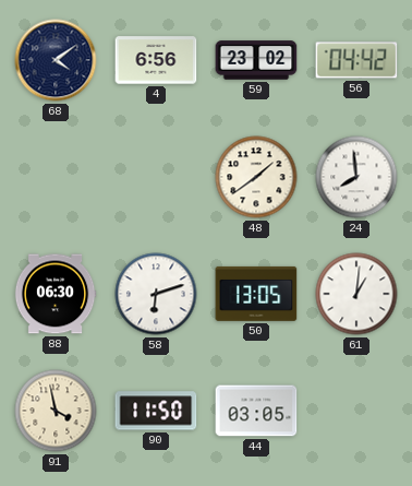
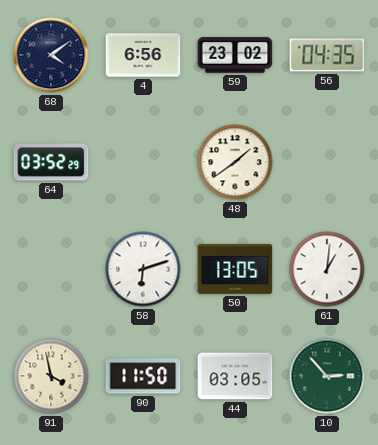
56: 04:42 -> 04:35 (327, 55)
64: none -> 03:52 (51, 162)
24: 7:59 -> none (356, 177)
88: 06:30 -> none (56, 294)
10: none -> 2:53 (327, 376)
